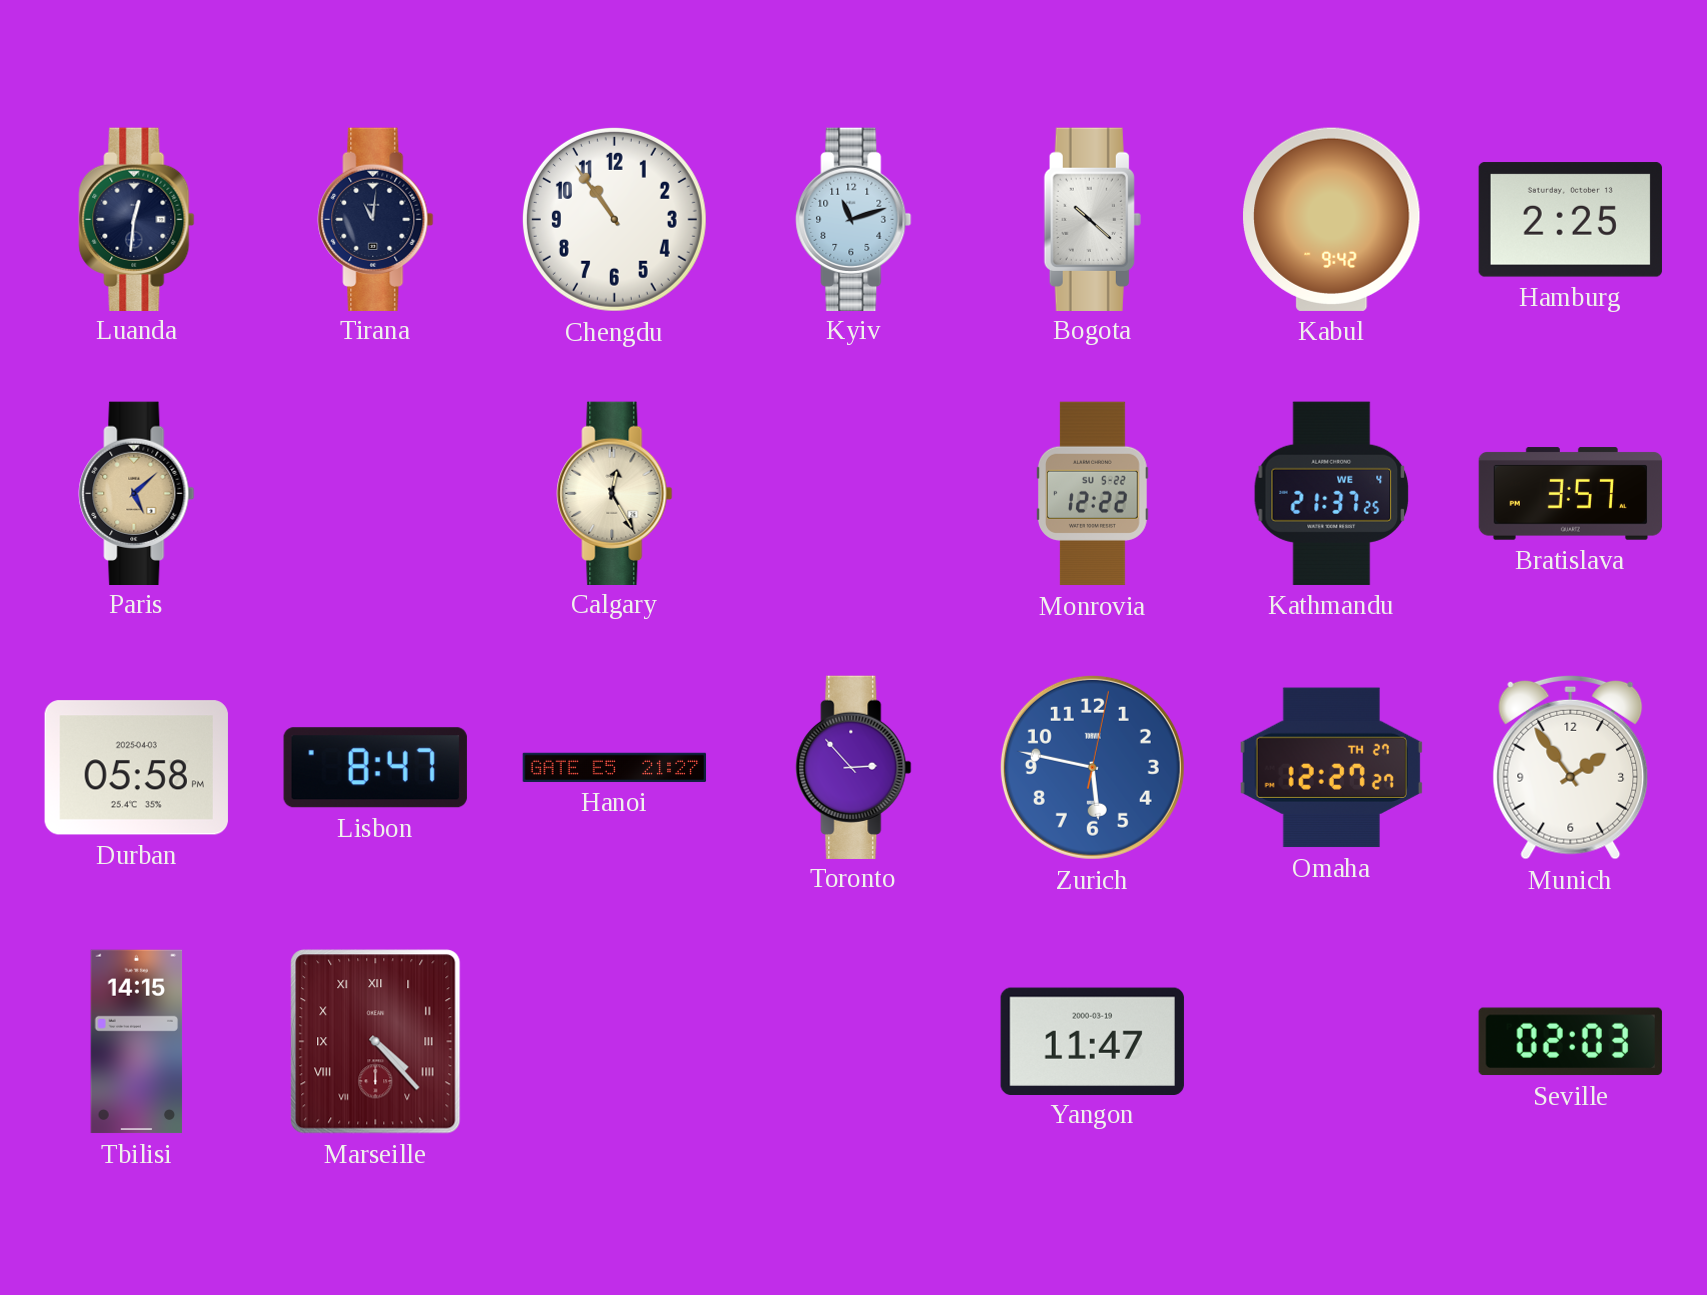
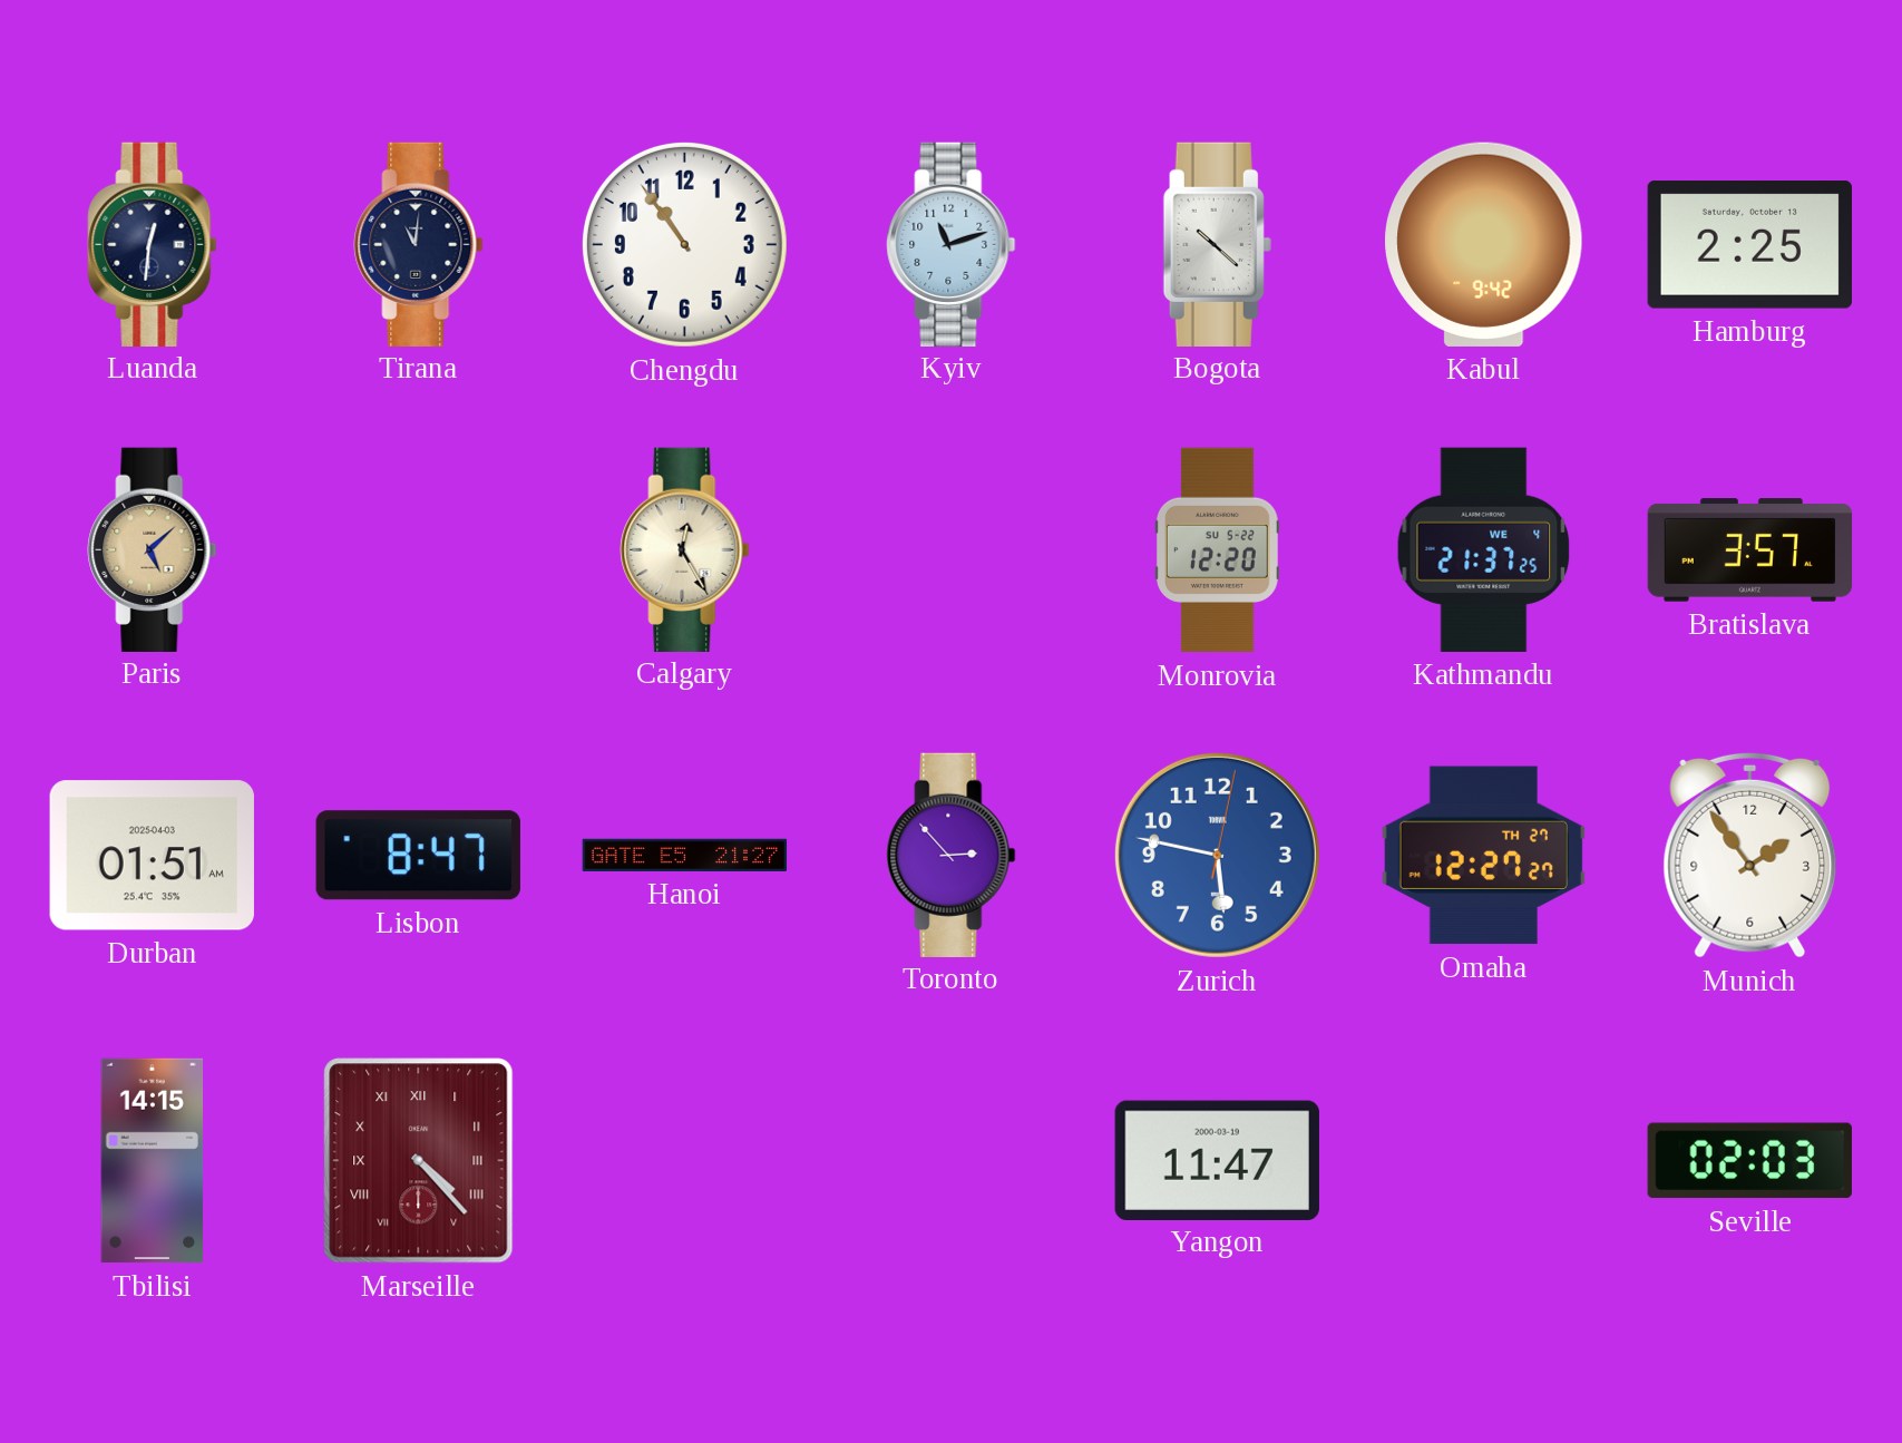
Monrovia: 12:22 -> 12:20 (1217, 550)
Durban: 05:58 -> 01:51 (152, 856)
